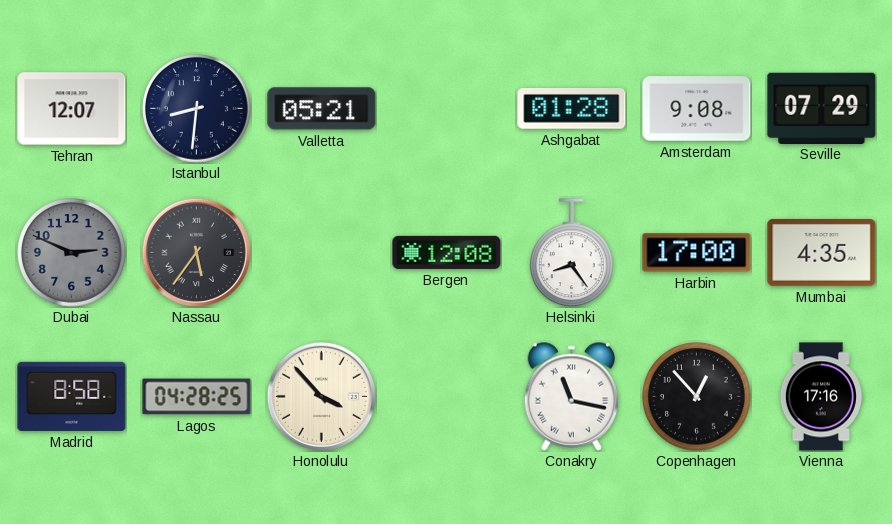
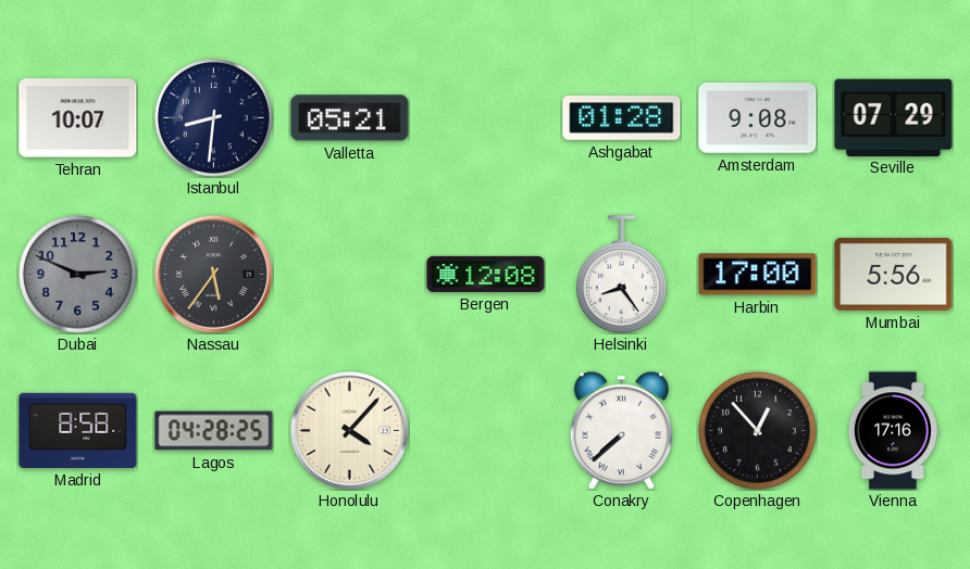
Tehran: 12:07 -> 10:07 (78, 118)
Mumbai: 4:35 -> 5:56 (894, 274)
Honolulu: 3:53 -> 4:07 (349, 430)
Conakry: 11:17 -> 7:38 (621, 430)
